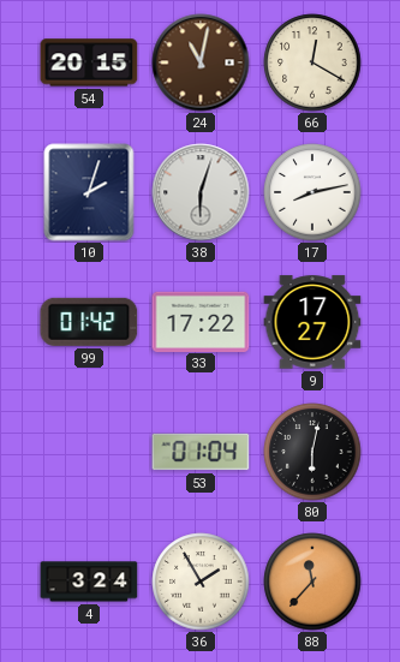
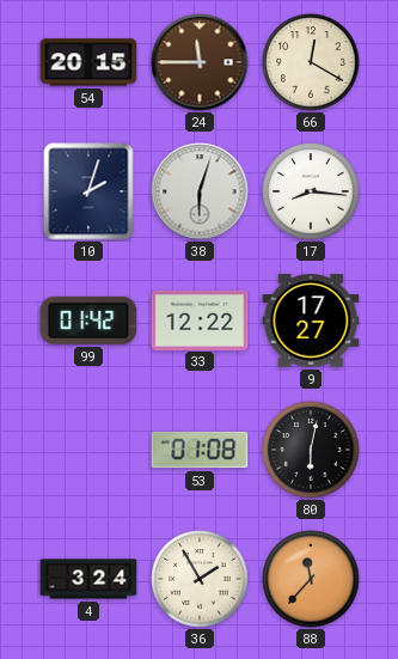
24: 11:02 -> 11:45 (200, 62)
17: 8:13 -> 8:16 (311, 191)
33: 17:22 -> 12:22 (200, 319)
53: 01:04 -> 01:08 (200, 450)
